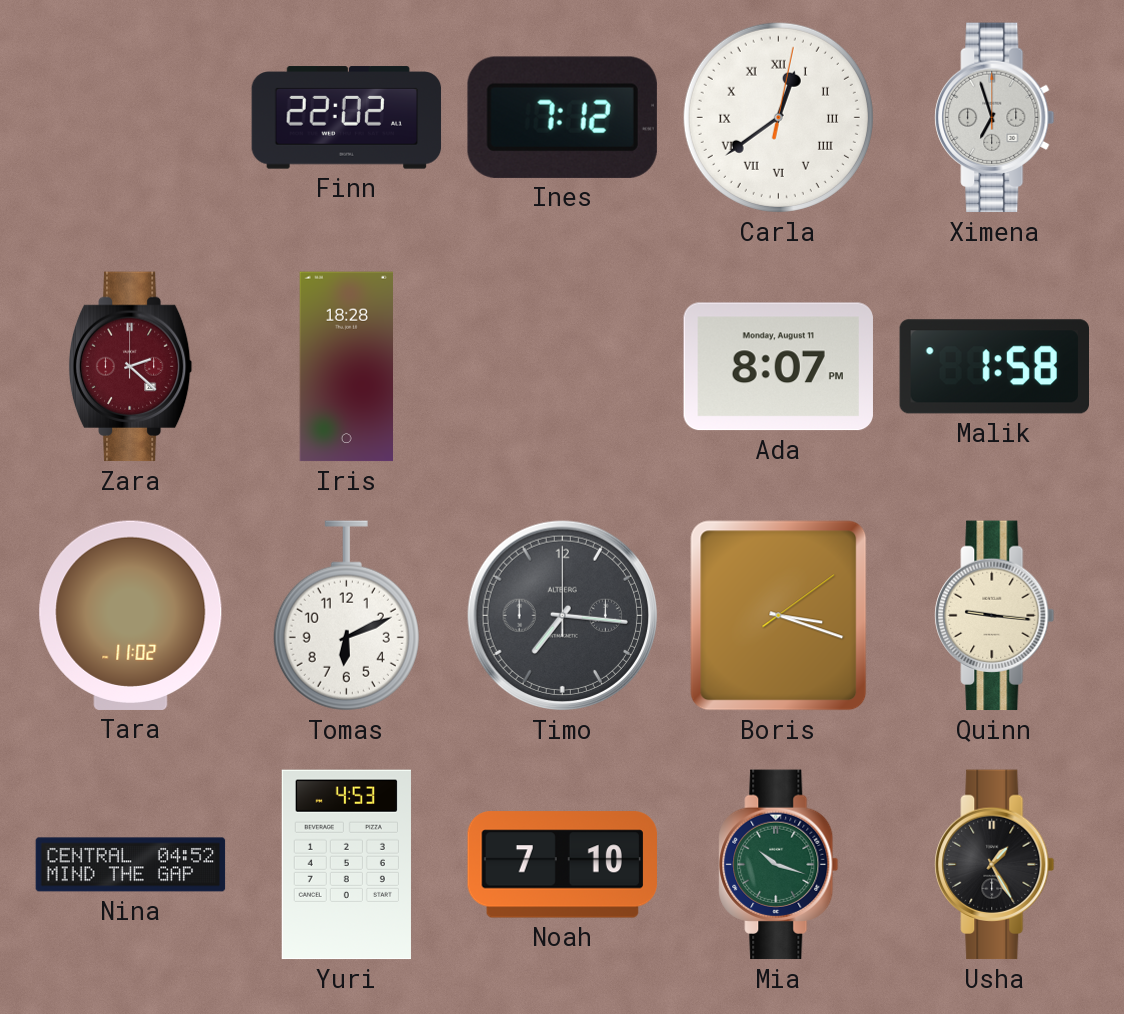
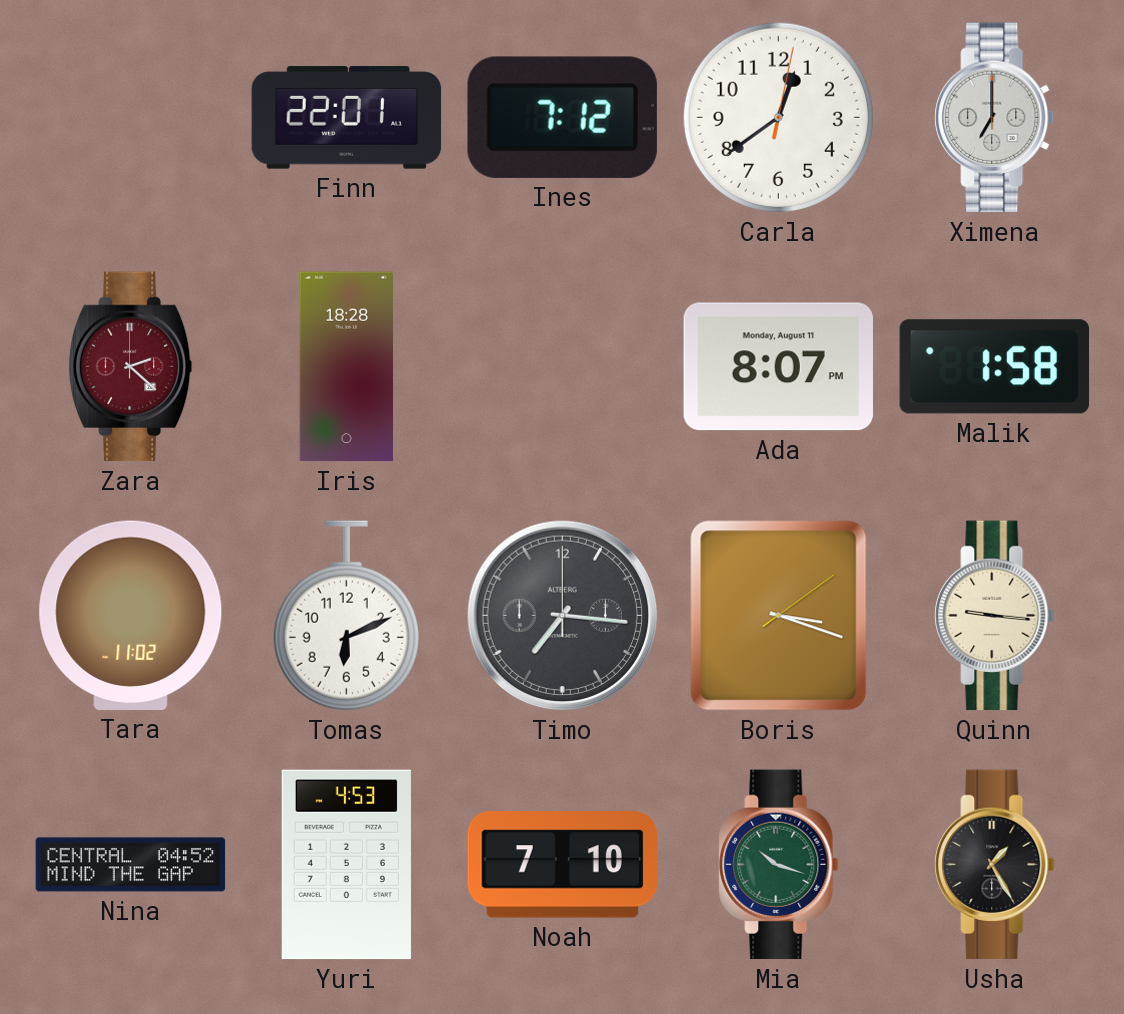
Finn: 22:02 -> 22:01 (347, 118)
Carla numerals: Roman -> Arabic (778, 117)
Ximena: 6:57 -> 7:00 (995, 118)
